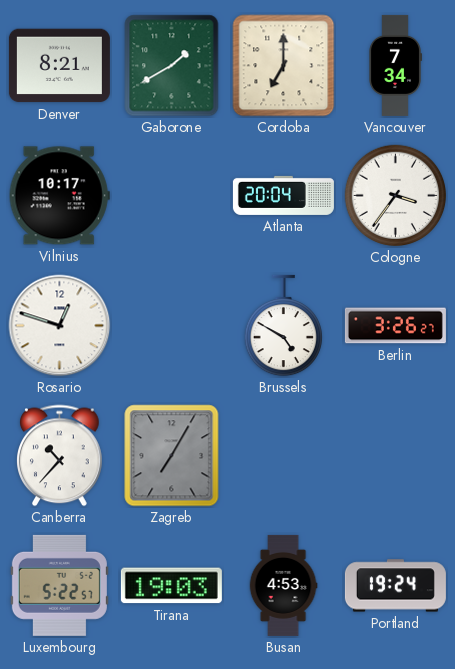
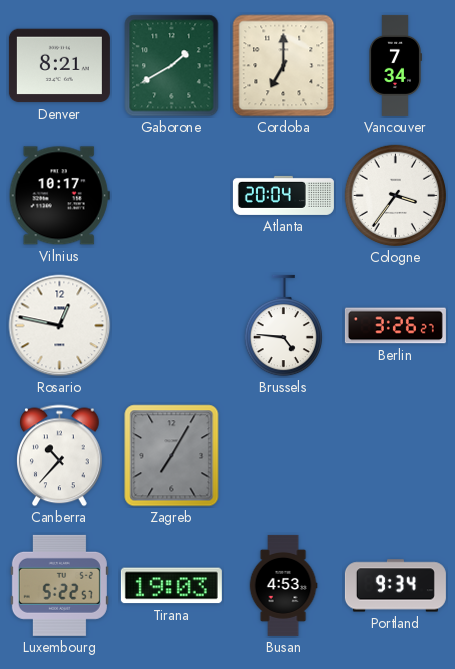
Rosario: 12:48 -> 12:47 (60, 326)
Brussels: 4:50 -> 4:46 (283, 326)
Portland: 19:24 -> 9:34 (395, 586)
